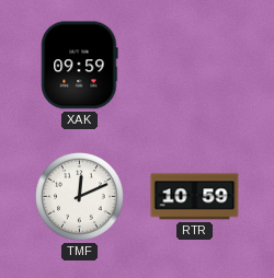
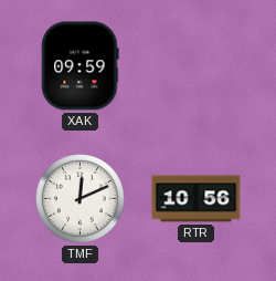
RTR: 10:59 -> 10:56 (197, 199)
